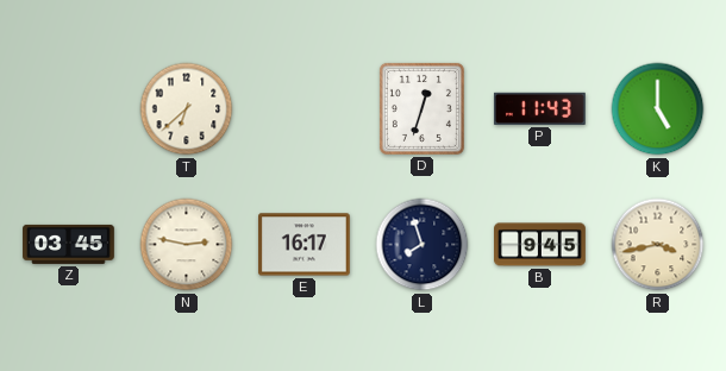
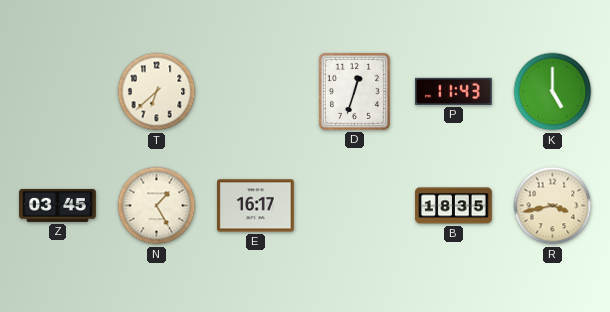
N: 2:47 -> 1:25 (157, 206)
L: 7:57 -> none (423, 245)
B: 9:45 -> 18:35 (454, 206)
